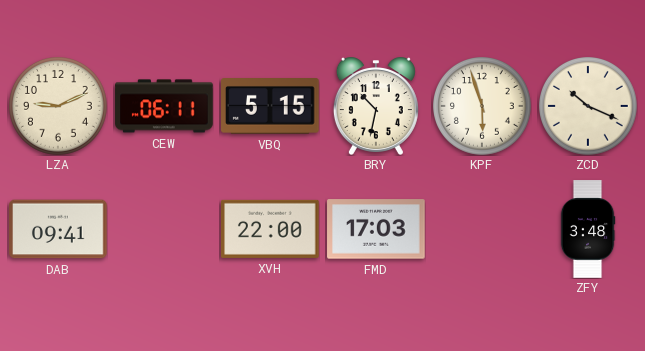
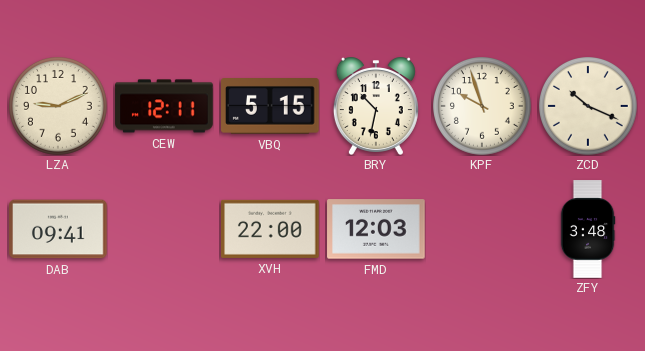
CEW: 06:11 -> 12:11 (164, 106)
KPF: 5:57 -> 9:57 (483, 107)
FMD: 17:03 -> 12:03 (376, 229)
